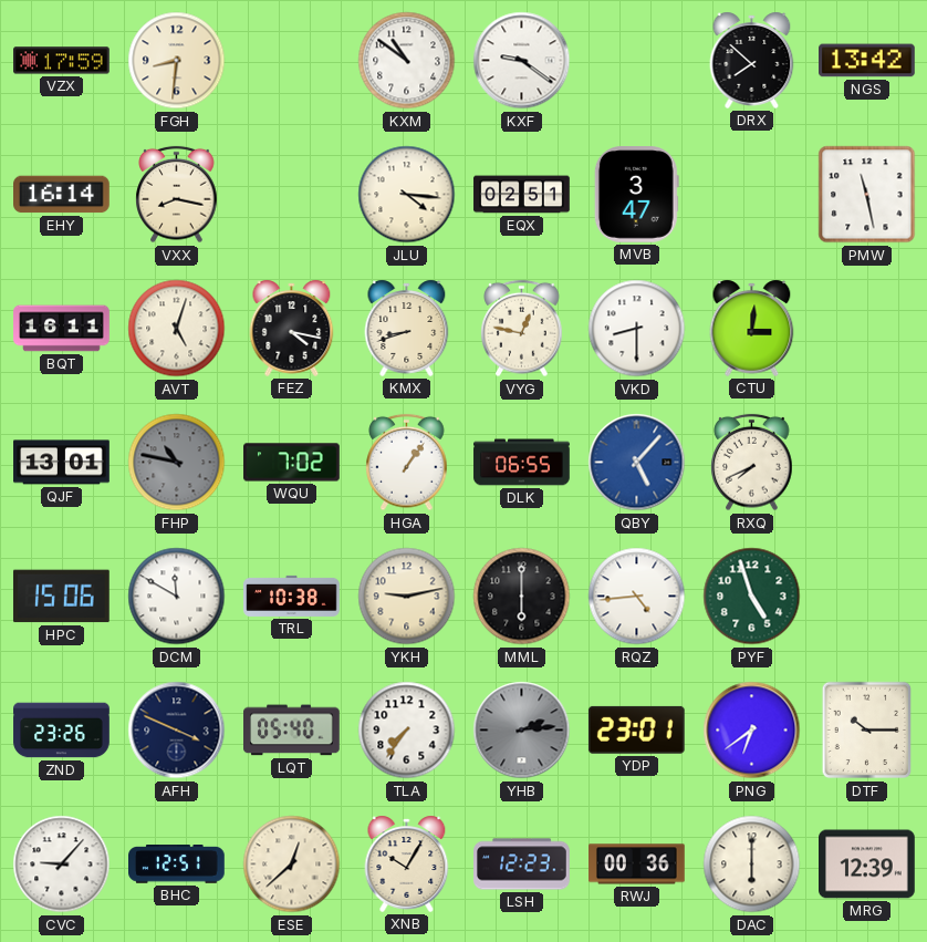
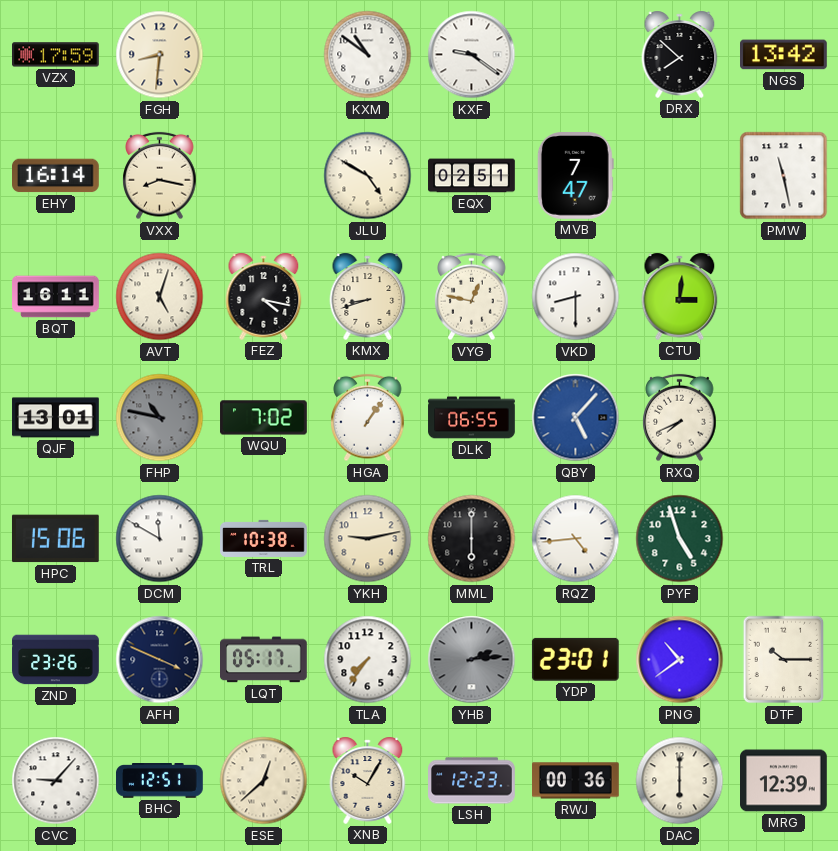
JLU: 4:16 -> 4:50 (368, 176)
MVB: 3:47 -> 7:47 (575, 176)
LQT: 05:40 -> 05:17 (264, 660)
PNG: 6:39 -> 10:39 (680, 660)
